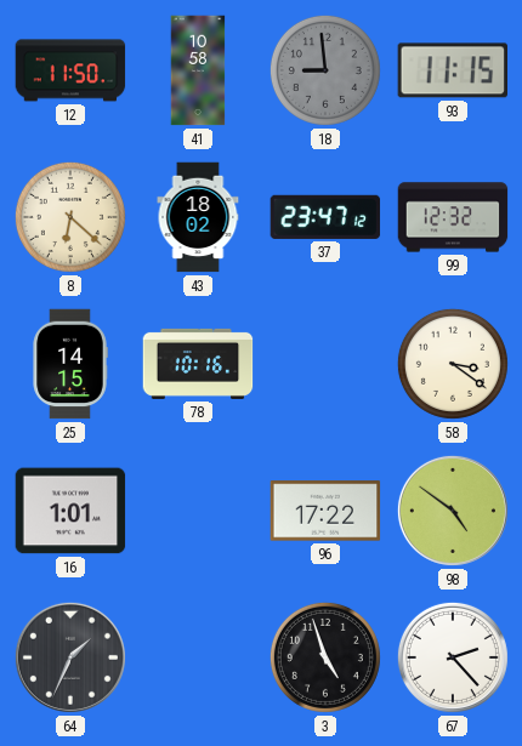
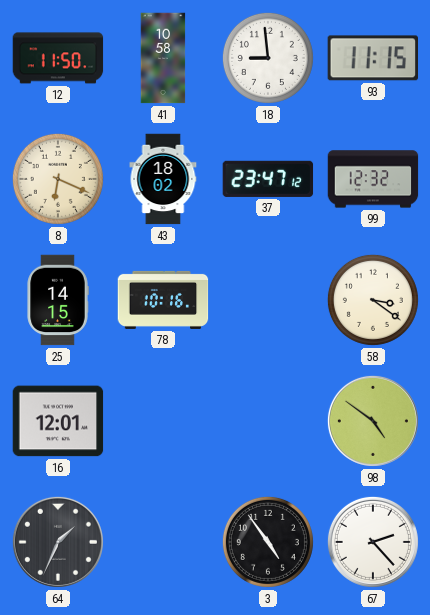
18 dial: grey -> white (268, 58)
8: 6:22 -> 6:19 (58, 179)
16: 1:01 -> 12:01 (58, 421)
96: 17:22 -> none (325, 511)
3: 4:57 -> 4:54 (268, 542)
